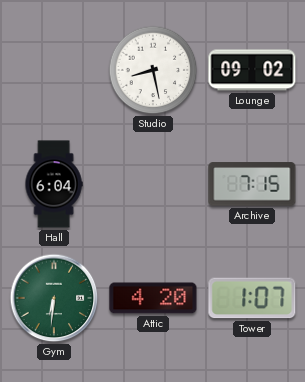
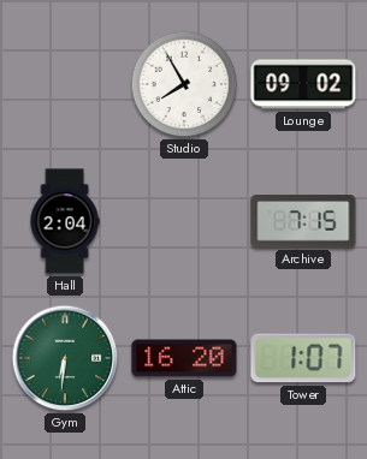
Studio: 8:28 -> 7:55 (184, 84)
Hall: 6:04 -> 2:04 (65, 221)
Attic: 4:20 -> 16:20 (184, 358)
